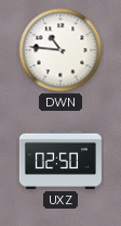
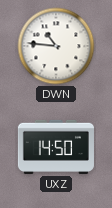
UXZ: 02:50 -> 14:50 (56, 147)
